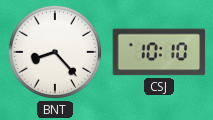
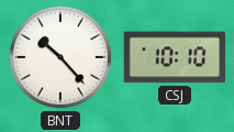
BNT: 8:23 -> 10:23 (60, 57)
